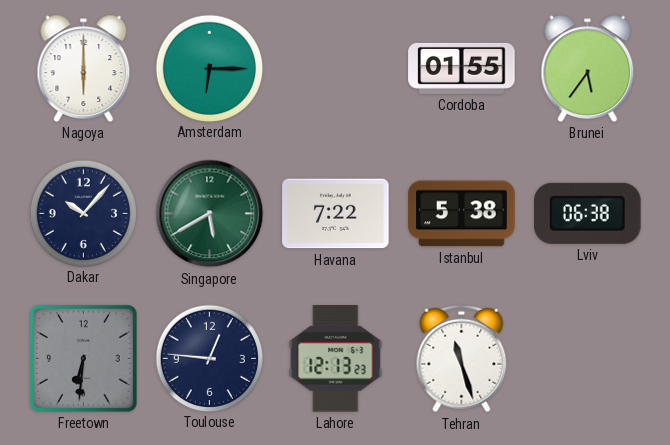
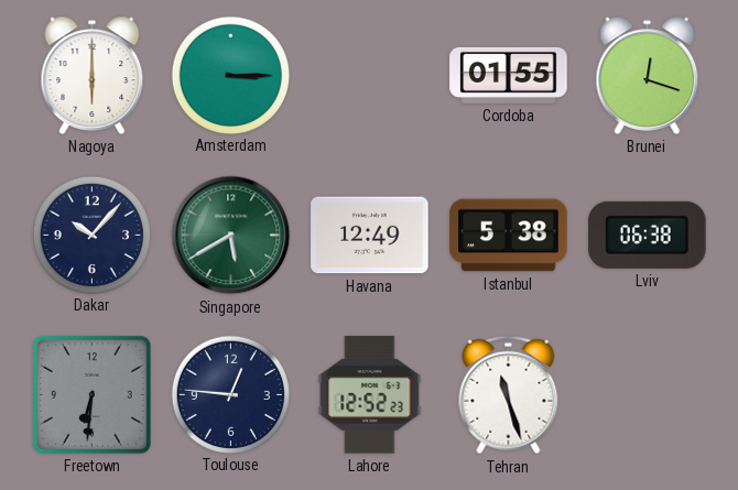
Amsterdam: 6:15 -> 3:15 (230, 75)
Brunei: 5:36 -> 12:18 (648, 75)
Havana: 7:22 -> 12:49 (370, 236)
Lahore: 12:13 -> 12:52 (370, 395)
